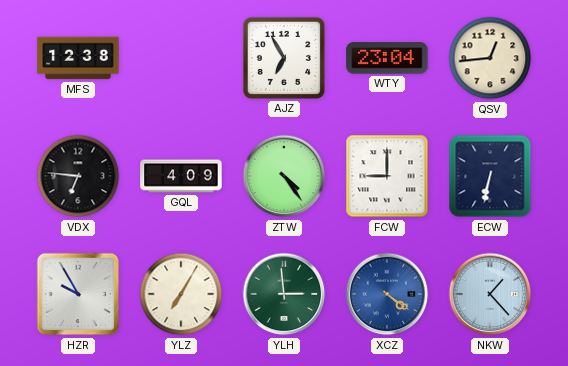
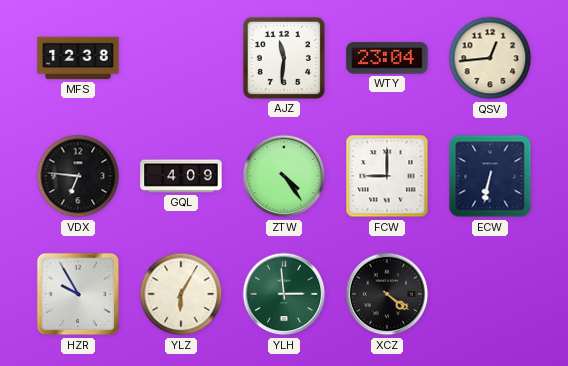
AJZ: 6:55 -> 11:31 (284, 58)
YLZ: 7:05 -> 6:05 (181, 294)
XCZ dial: blue -> black (387, 294)
NKW: 1:23 -> none (490, 294)
